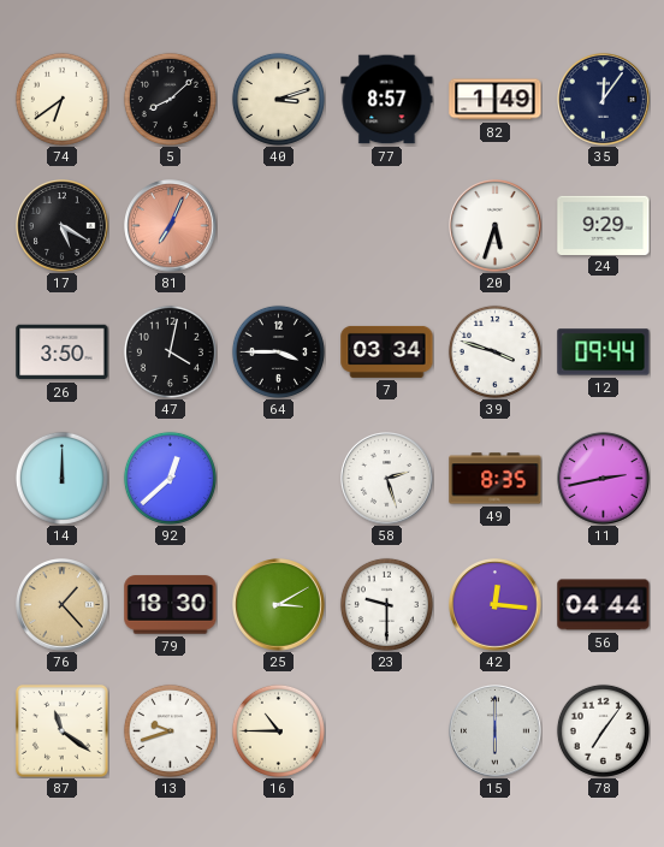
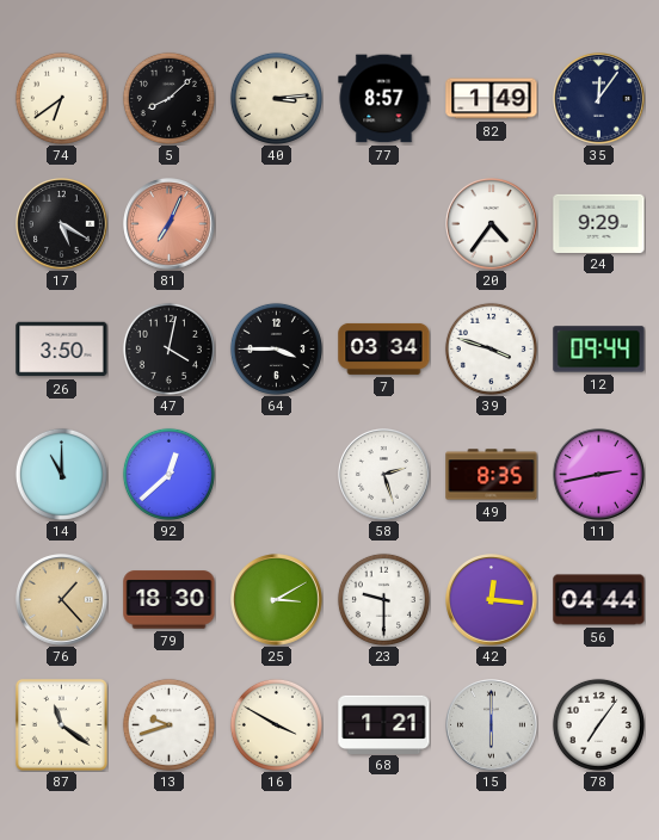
40: 3:12 -> 3:14 (276, 98)
20: 5:33 -> 4:36 (492, 224)
14: 12:00 -> 11:00 (61, 474)
16: 10:45 -> 3:50 (276, 724)
68: none -> 1:21 (384, 724)
